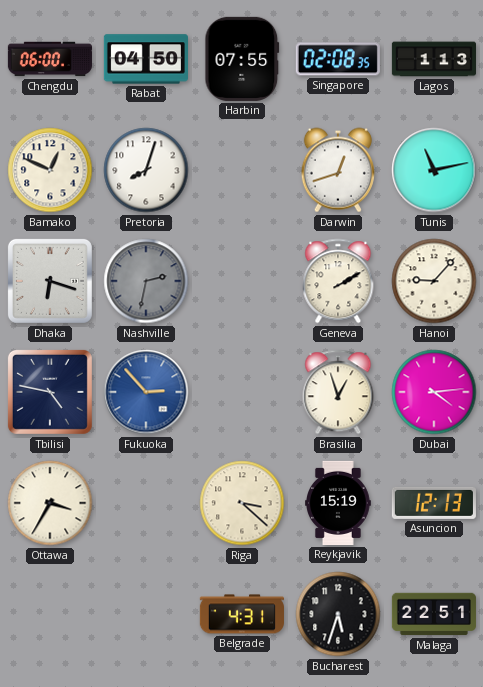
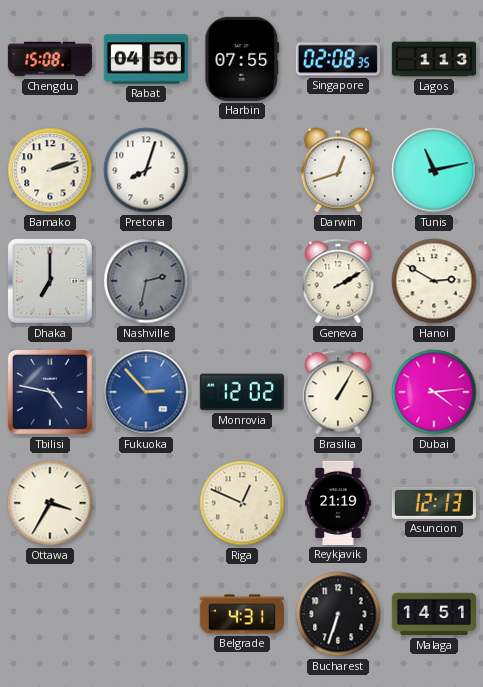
Chengdu: 06:00 -> 15:08 (50, 59)
Bamako: 12:49 -> 2:12 (50, 170)
Dhaka: 6:18 -> 7:00 (50, 281)
Hanoi: 9:07 -> 2:50 (434, 281)
Monrovia: none -> 12:02 (242, 392)
Brasilia: 12:57 -> 1:05 (338, 392)
Riga: 3:22 -> 12:49 (242, 503)
Reykjavik: 15:19 -> 21:19 (339, 503)
Bucharest: 5:33 -> 6:33 (338, 614)
Malaga: 22:51 -> 14:51 (434, 614)
